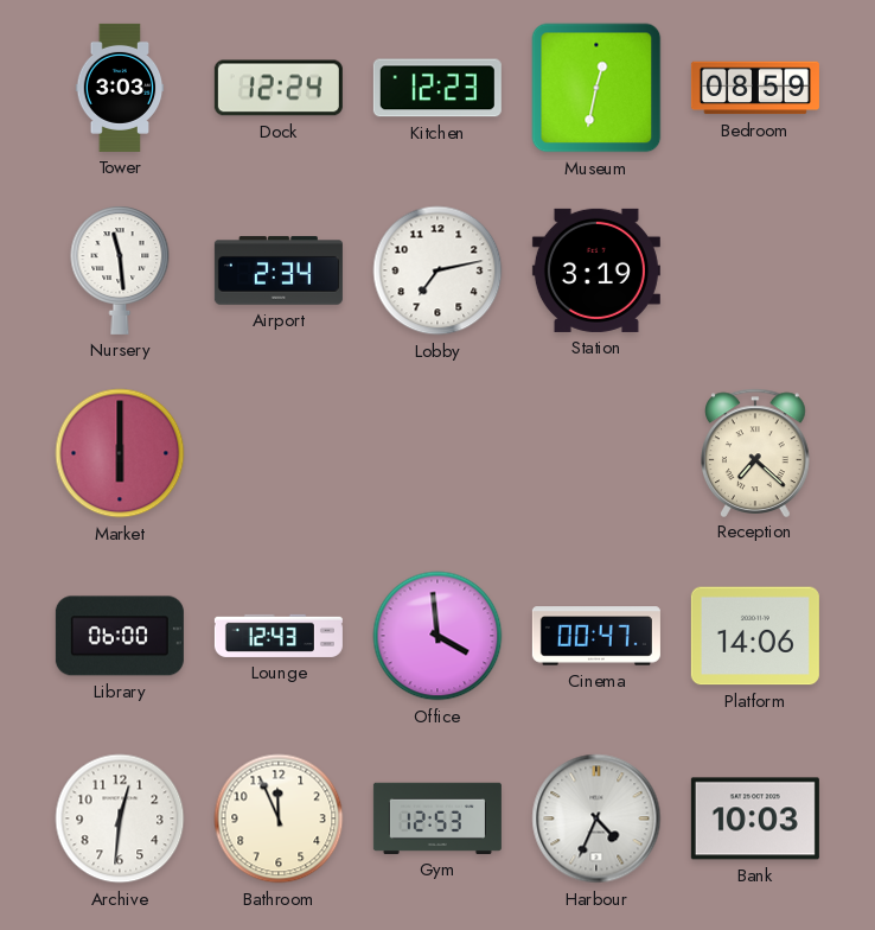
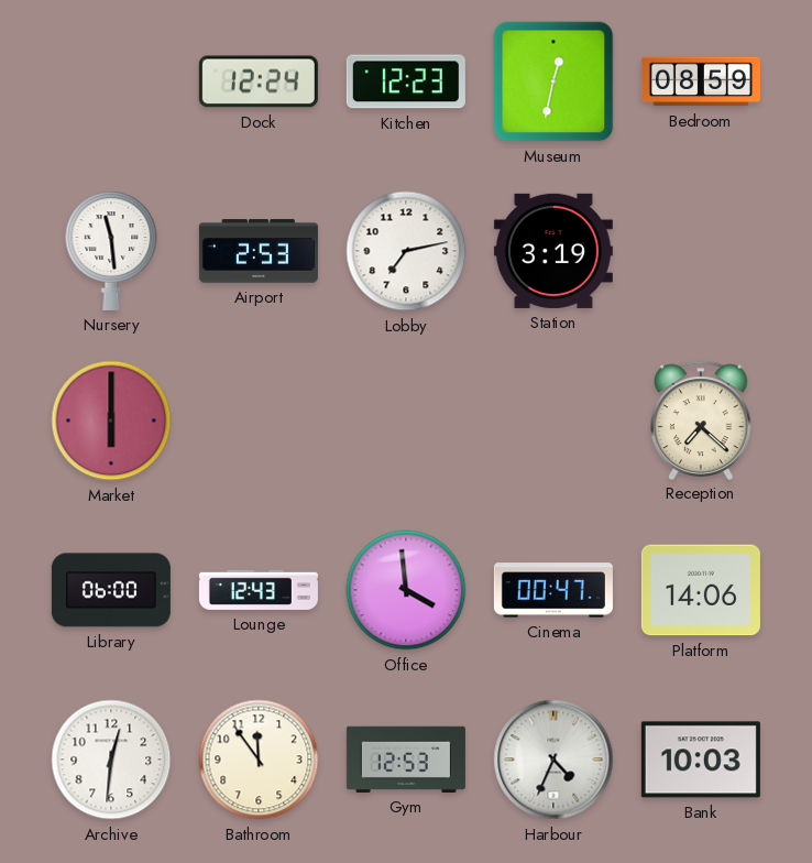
Tower: 3:03 -> none (120, 88)
Airport: 2:34 -> 2:53 (259, 251)
Bathroom: 11:56 -> 11:54 (259, 760)
